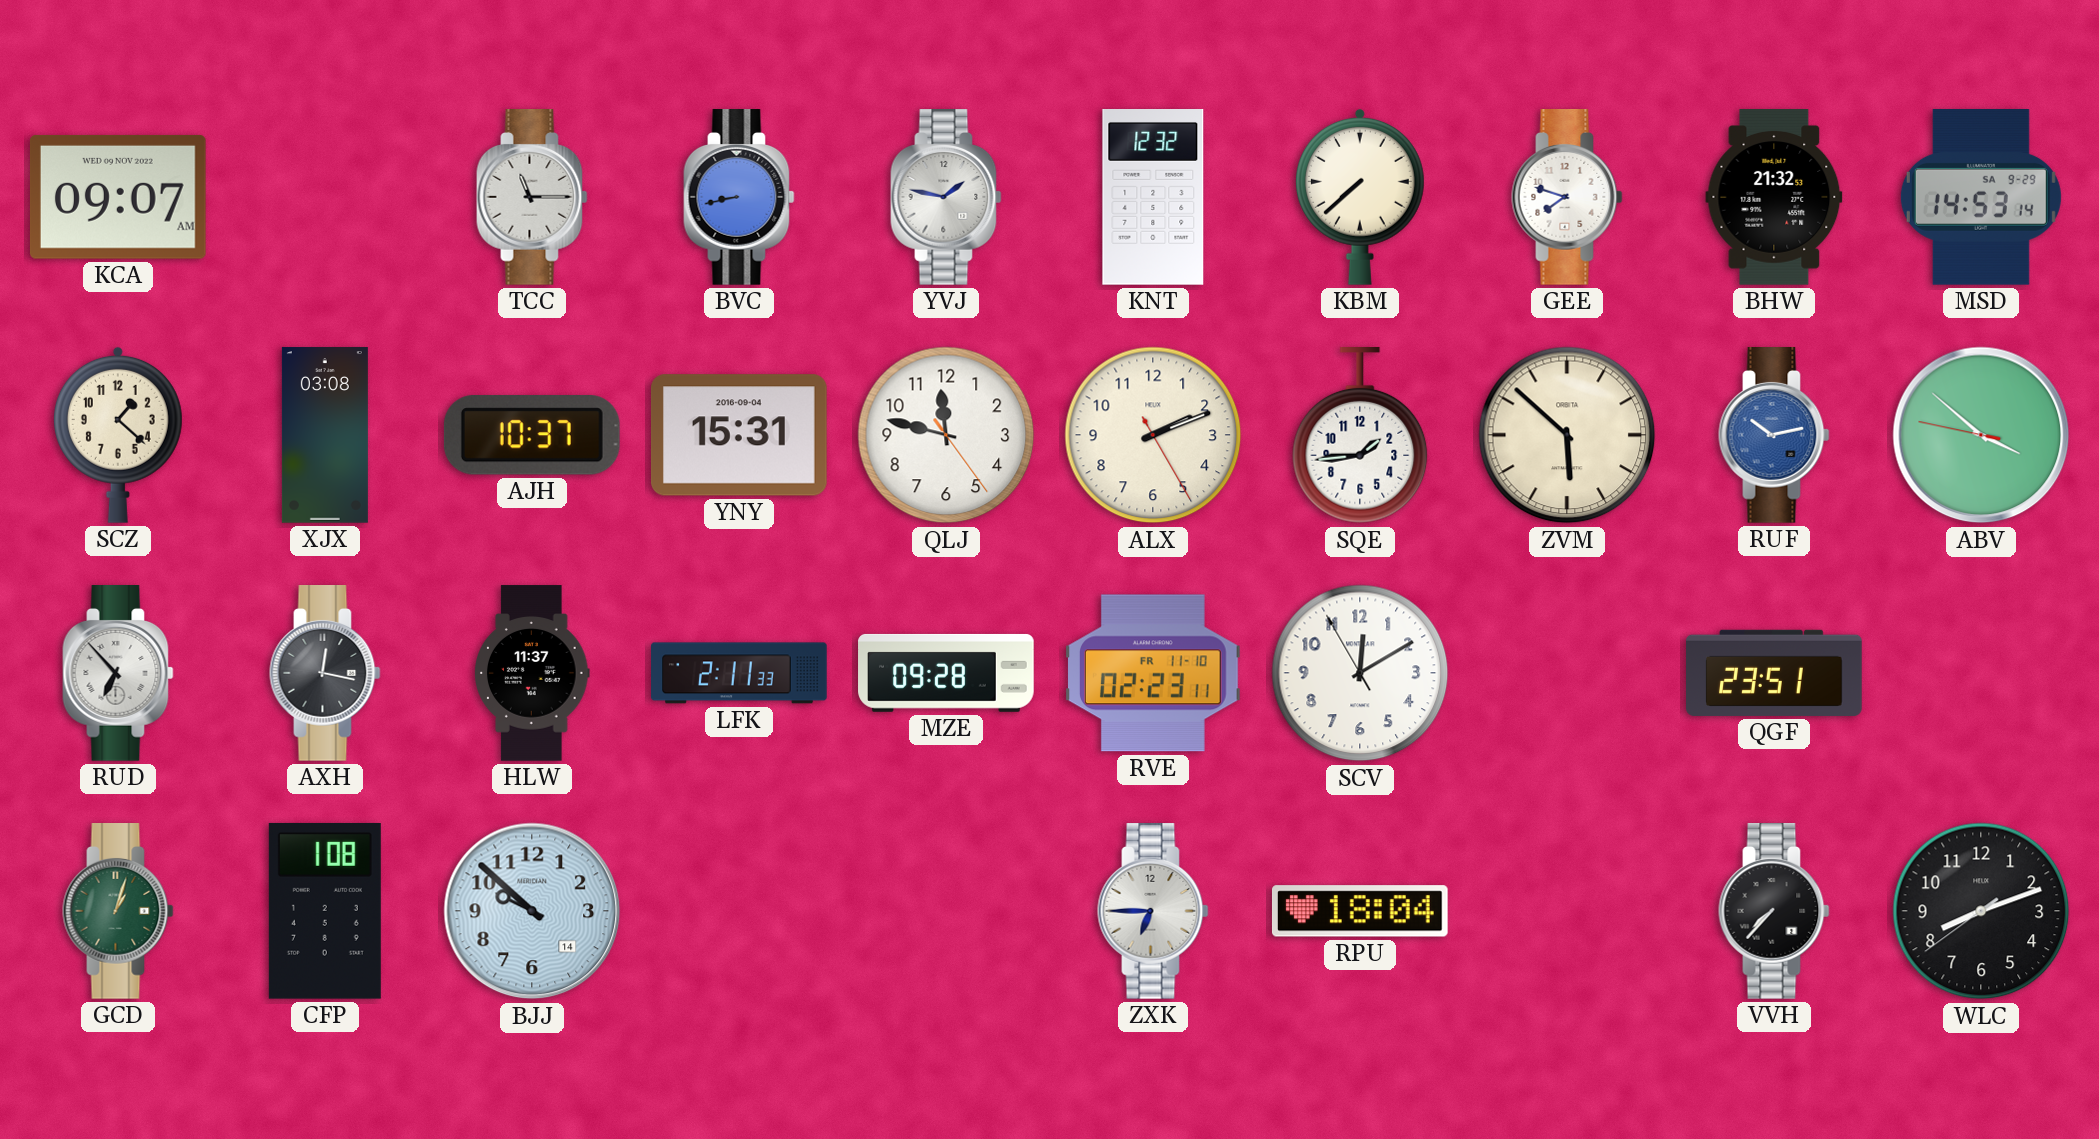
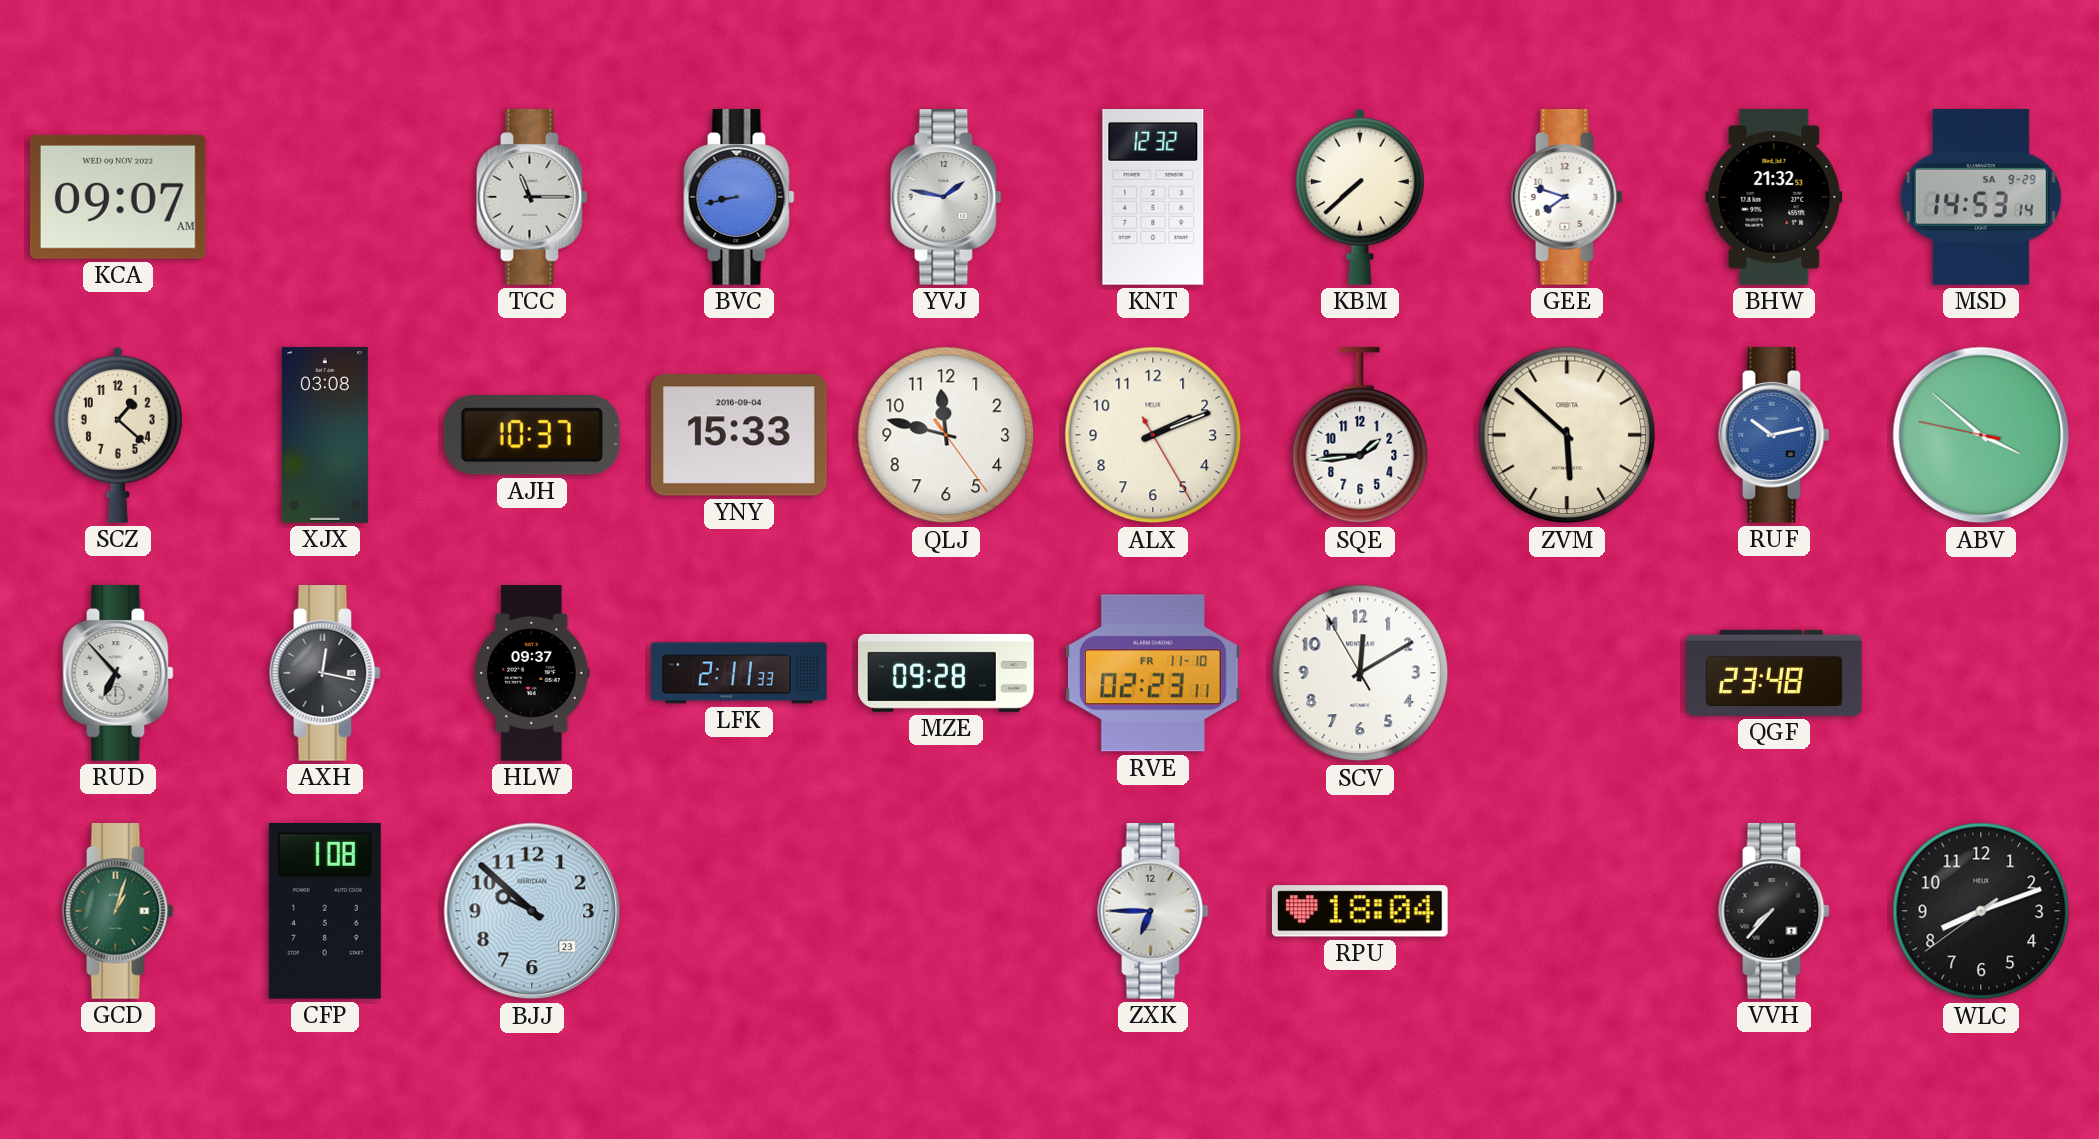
YNY: 15:31 -> 15:33 (740, 435)
HLW: 11:37 -> 09:37 (532, 673)
QGF: 23:51 -> 23:48 (1774, 673)
BJJ date: 14 -> 23 (532, 911)
